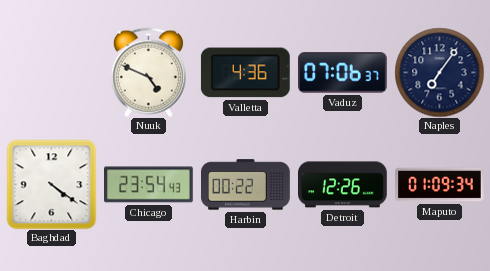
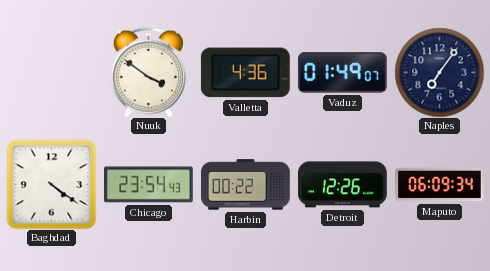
Nuuk: 4:49 -> 3:51 (148, 72)
Vaduz: 07:06 -> 01:49 (343, 73)
Maputo: 01:09 -> 06:09 (440, 185)
